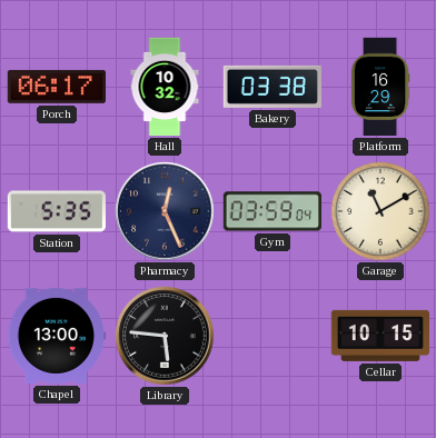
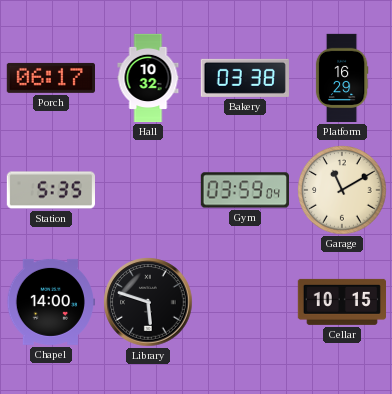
Pharmacy: 12:26 -> none (165, 211)
Chapel: 13:00 -> 14:00 (50, 302)
Library: 5:46 -> 5:48 (148, 302)
